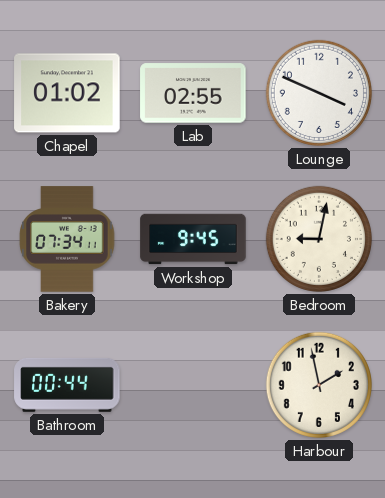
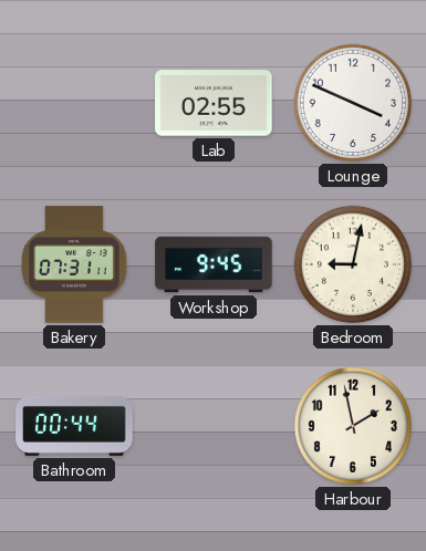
Chapel: 01:02 -> none (67, 93)
Bakery: 07:34 -> 07:31 (74, 264)
